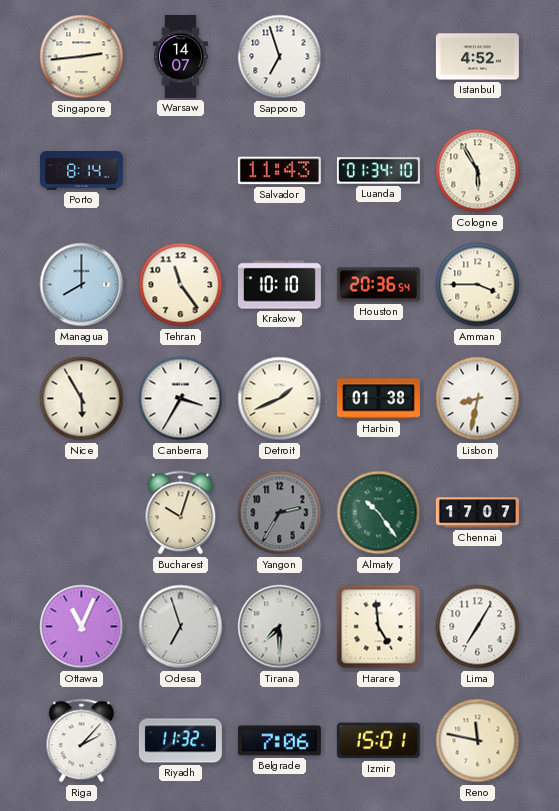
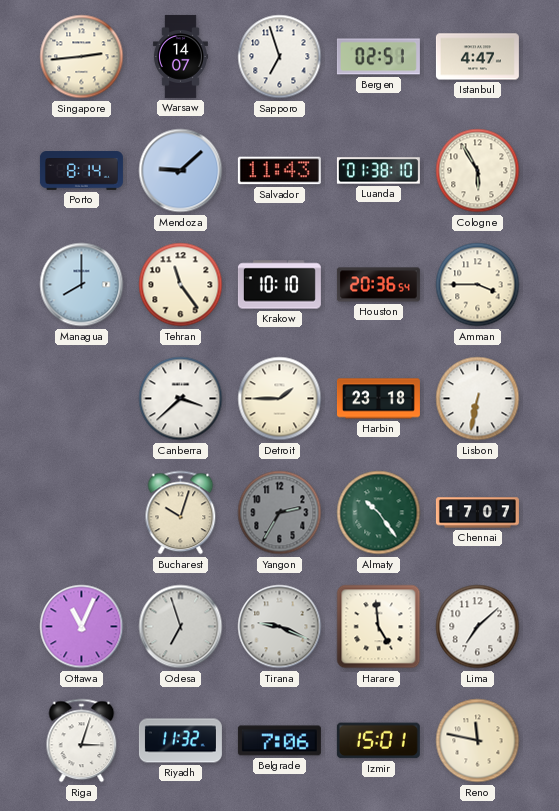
Bergen: none -> 02:51 (378, 57)
Istanbul: 4:52 -> 4:47 (477, 57)
Mendoza: none -> 9:08 (181, 171)
Luanda: 01:34 -> 01:38 (378, 171)
Nice: 5:55 -> none (82, 399)
Canberra: 3:35 -> 3:38 (181, 399)
Detroit: 1:41 -> 1:45 (280, 399)
Harbin: 01:38 -> 23:18 (378, 399)
Lisbon: 8:32 -> 6:32 (478, 399)
Tirana: 7:30 -> 9:19 (280, 627)
Lima: 7:05 -> 7:08 (478, 627)
Riga: 2:07 -> 3:03 (82, 741)
